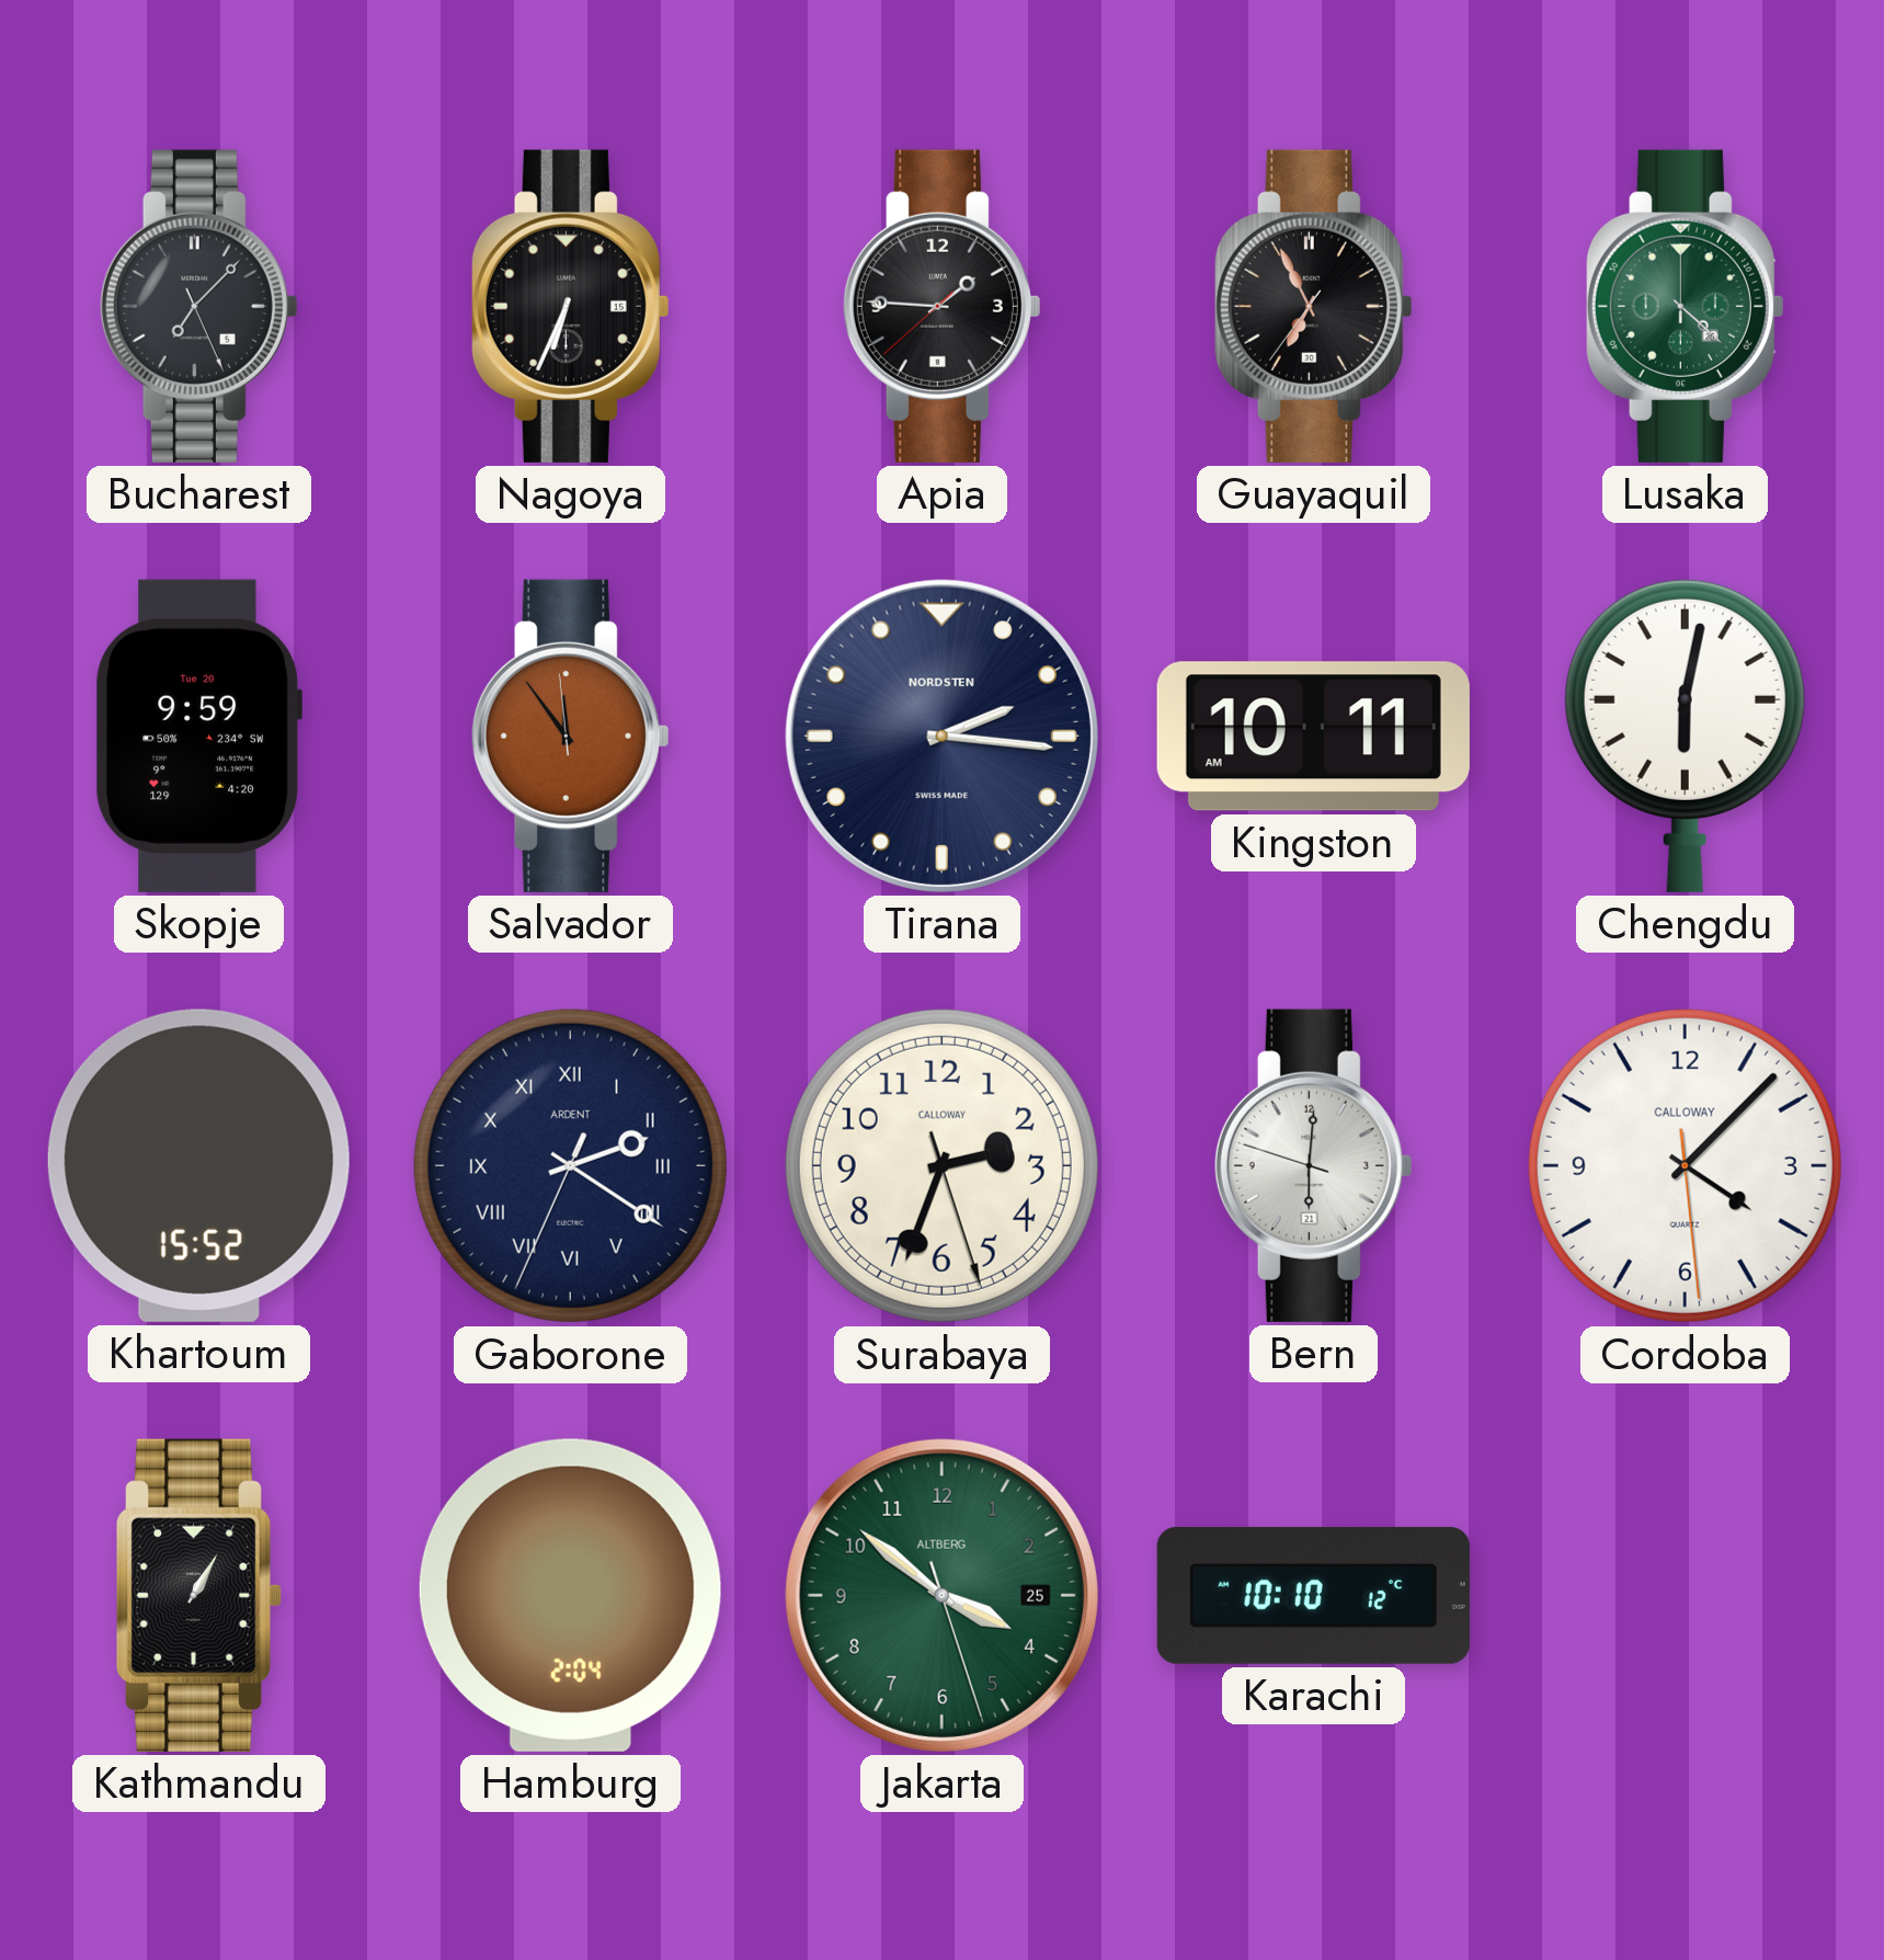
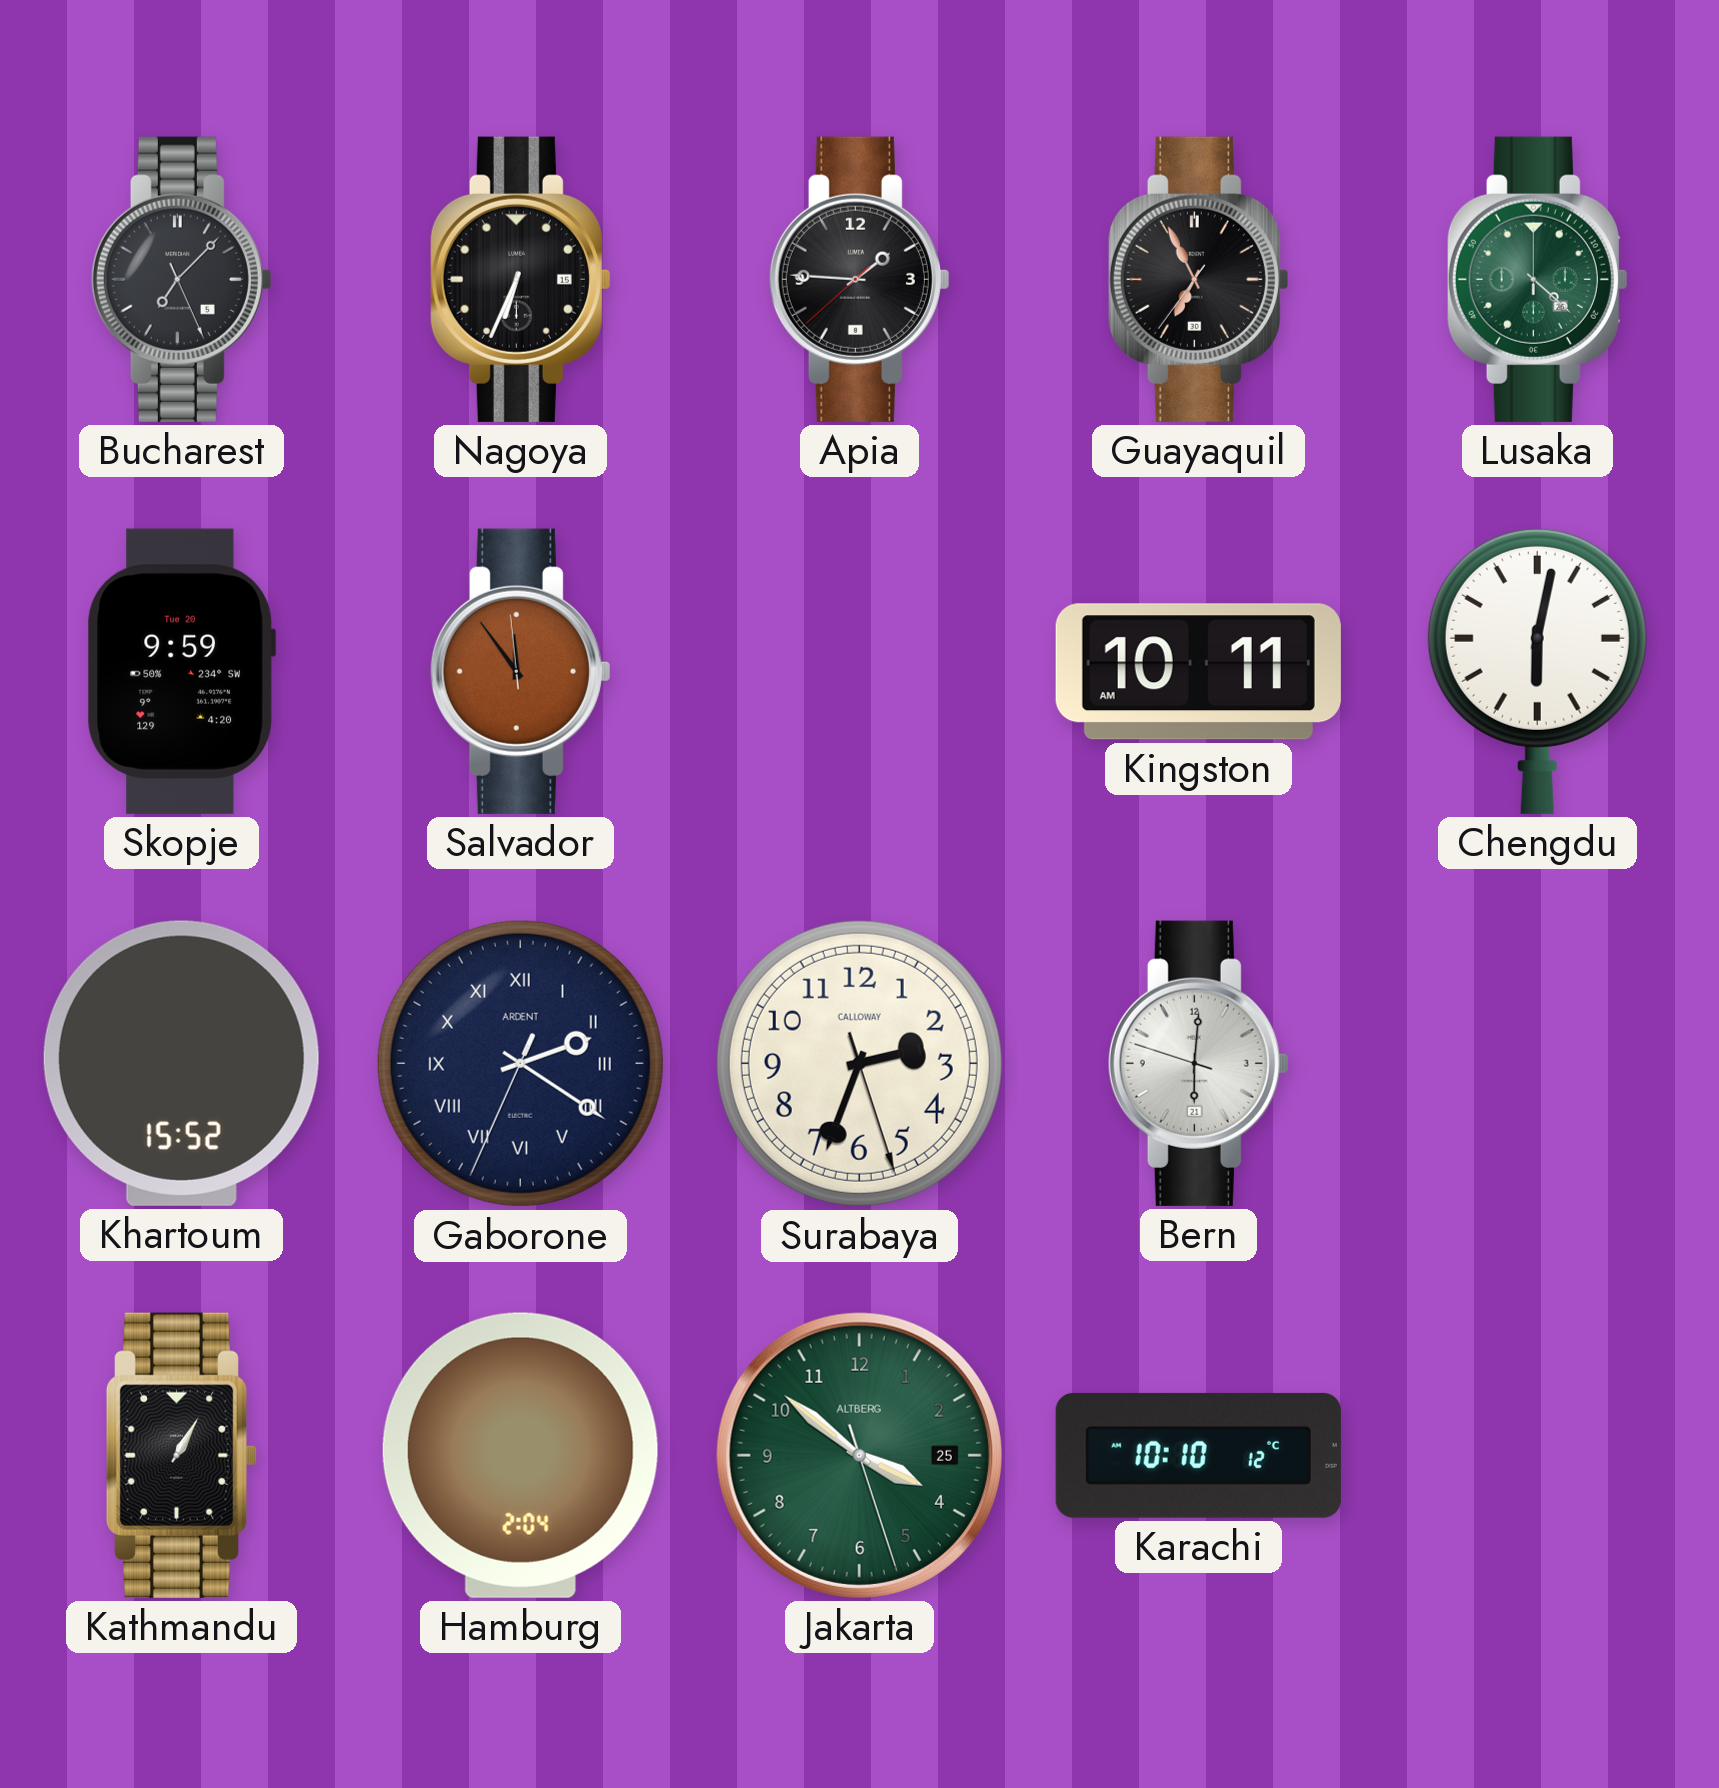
Tirana: 2:16 -> none (941, 736)
Cordoba: 4:07 -> none (1685, 1165)
